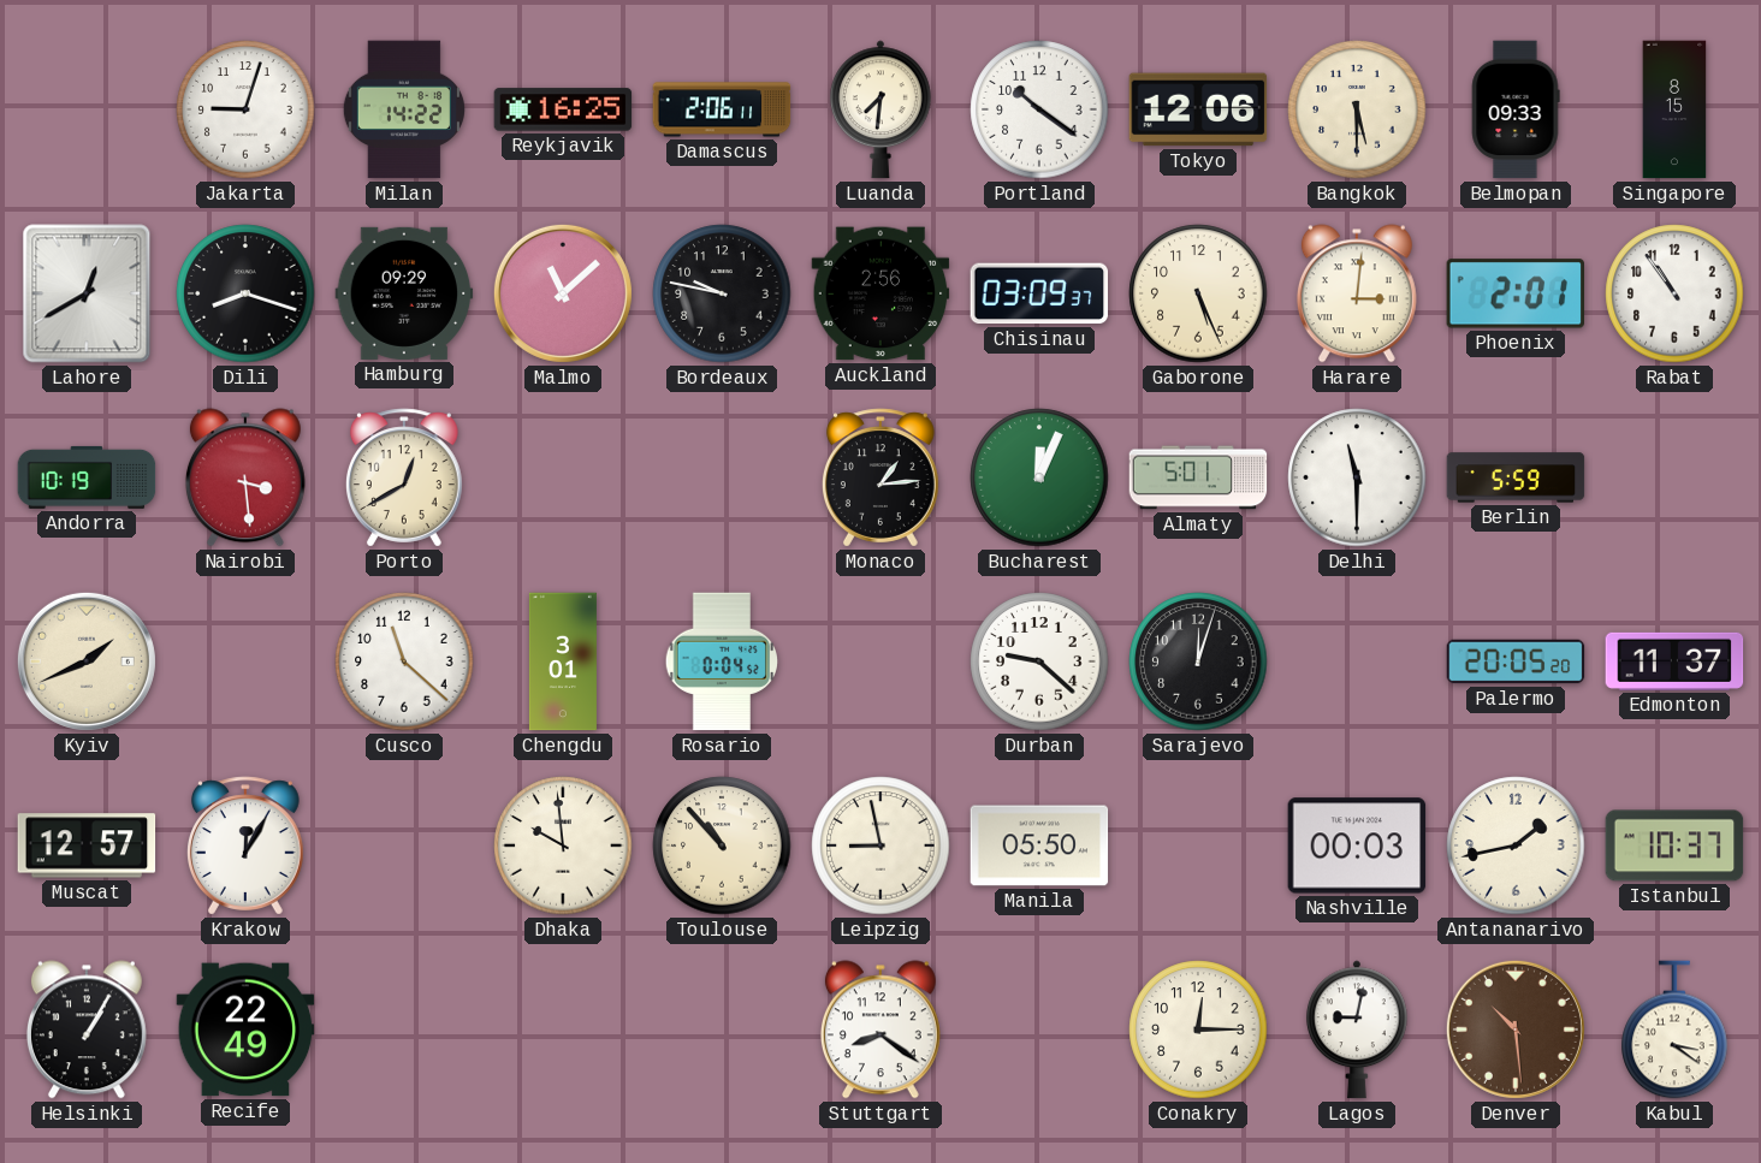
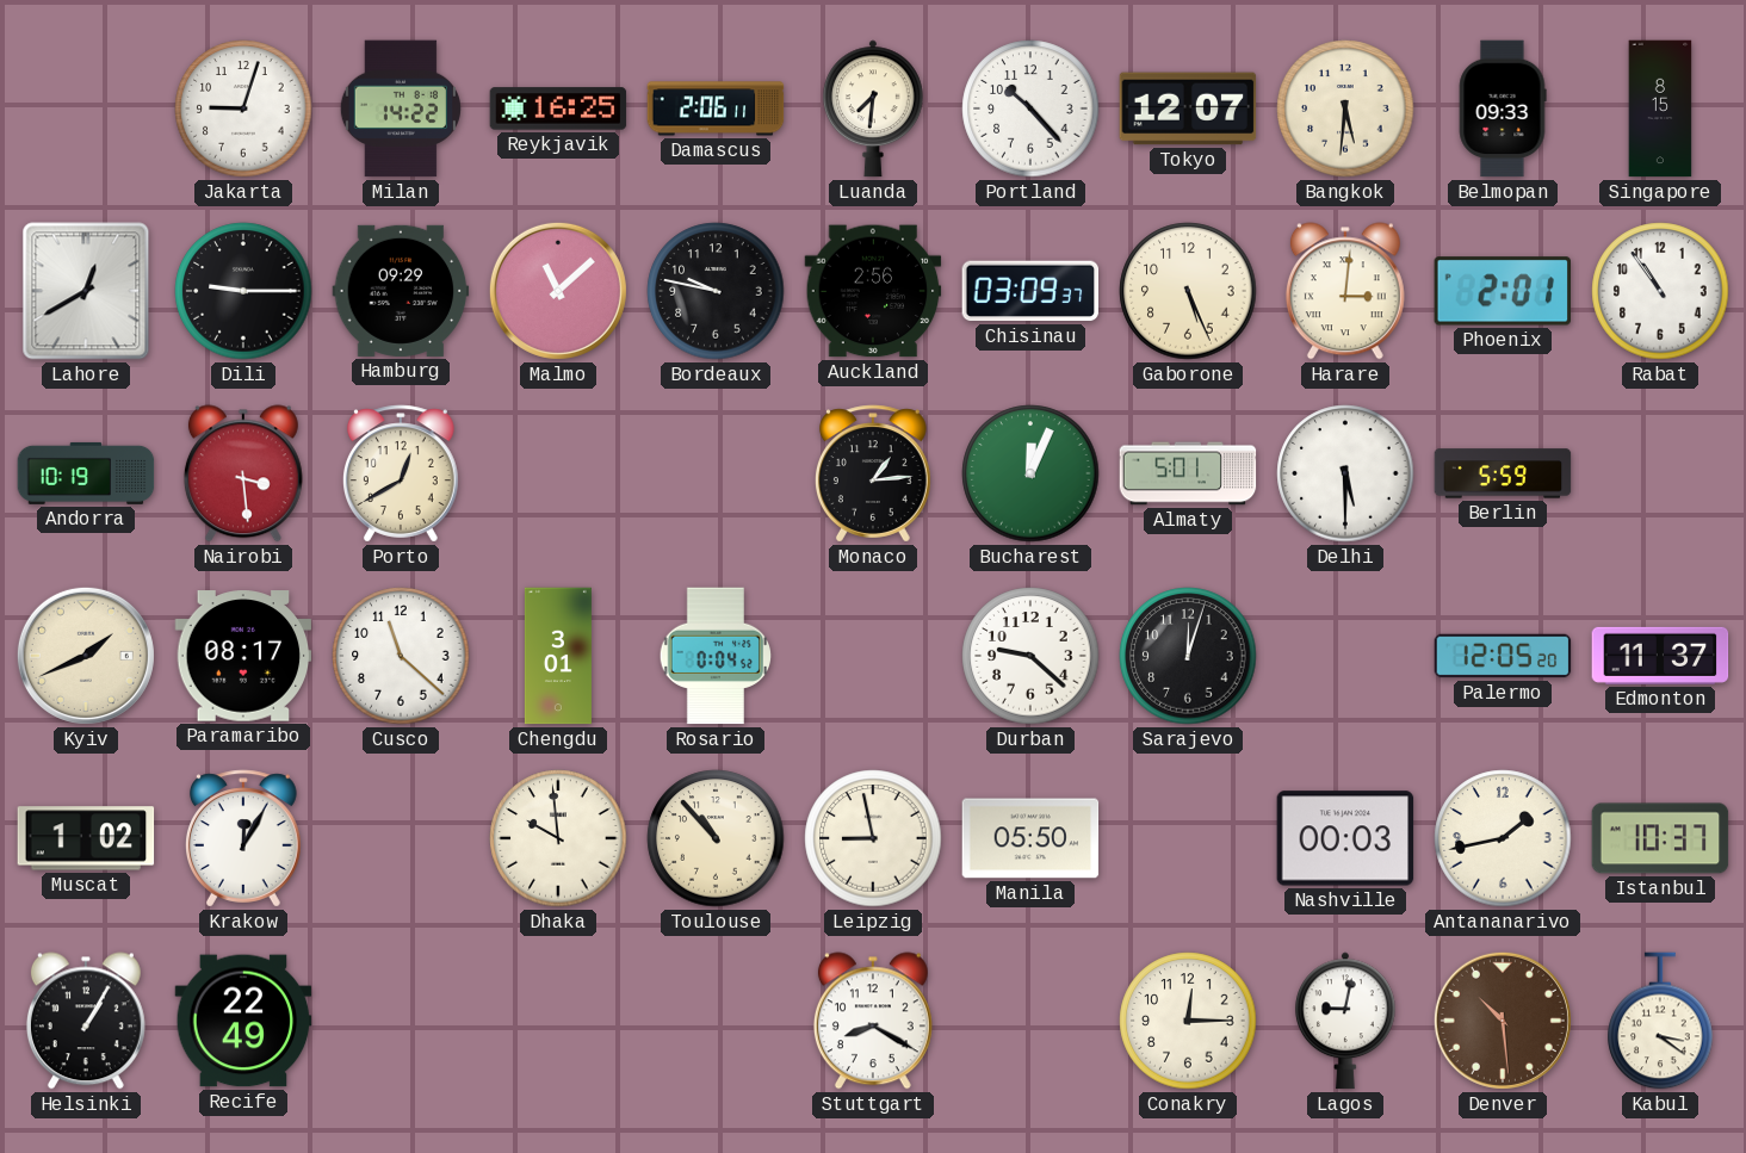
Portland: 10:21 -> 10:23 (1030, 109)
Tokyo: 12:06 -> 12:07 (1188, 109)
Bangkok: 5:30 -> 5:31 (1345, 109)
Dili: 8:18 -> 9:15 (243, 291)
Delhi: 11:30 -> 5:30 (1345, 473)
Paramaribo: none -> 08:17 (243, 656)
Palermo: 20:05 -> 12:05 (1503, 656)
Muscat: 12:57 -> 1:02 (86, 838)
Stuttgart: 8:21 -> 8:20 (873, 1021)
